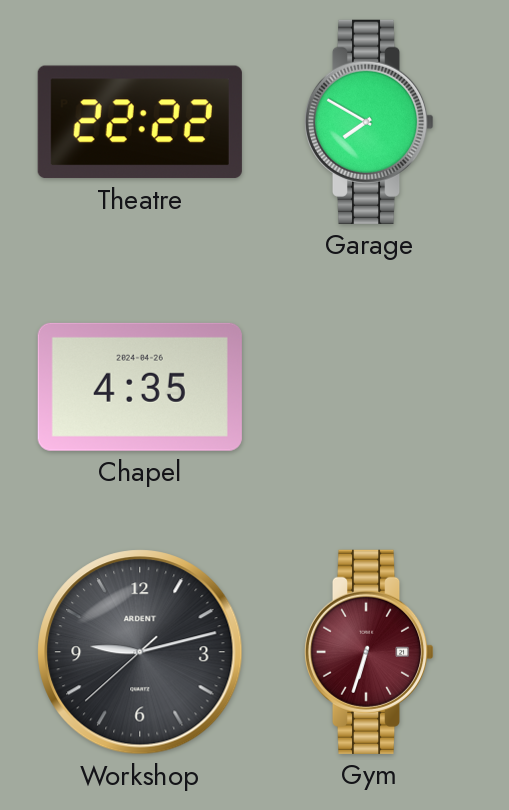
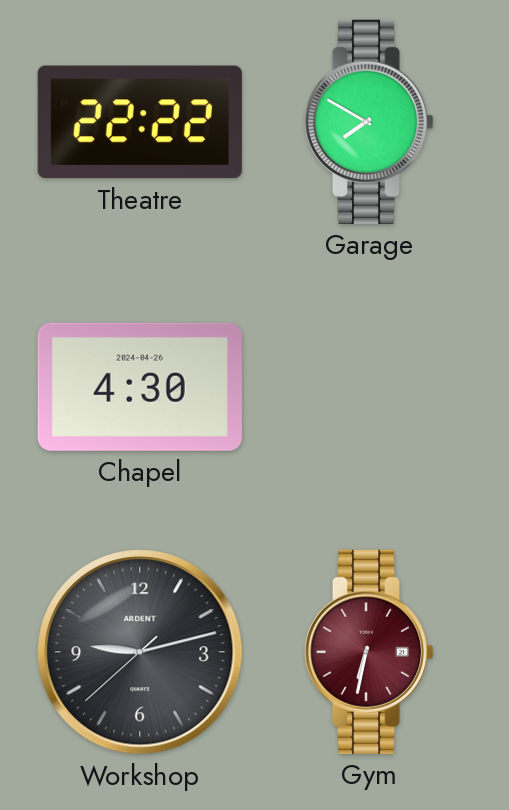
Chapel: 4:35 -> 4:30 (140, 387)
Gym: 6:33 -> 6:32 (369, 652)
